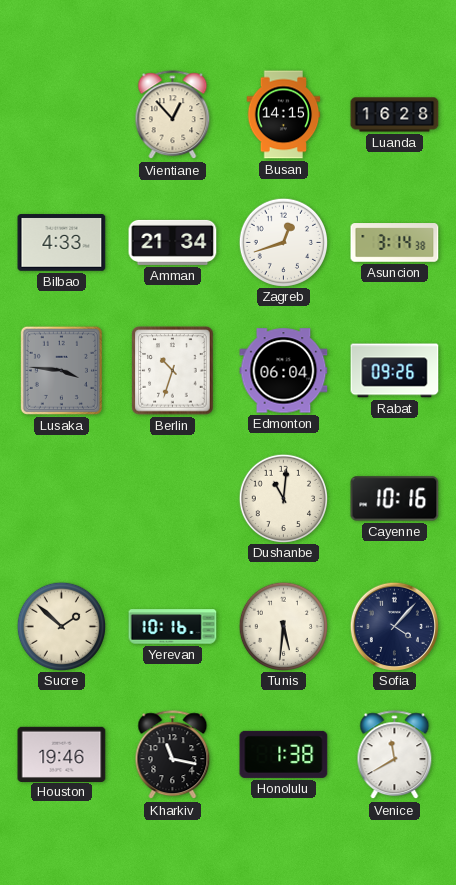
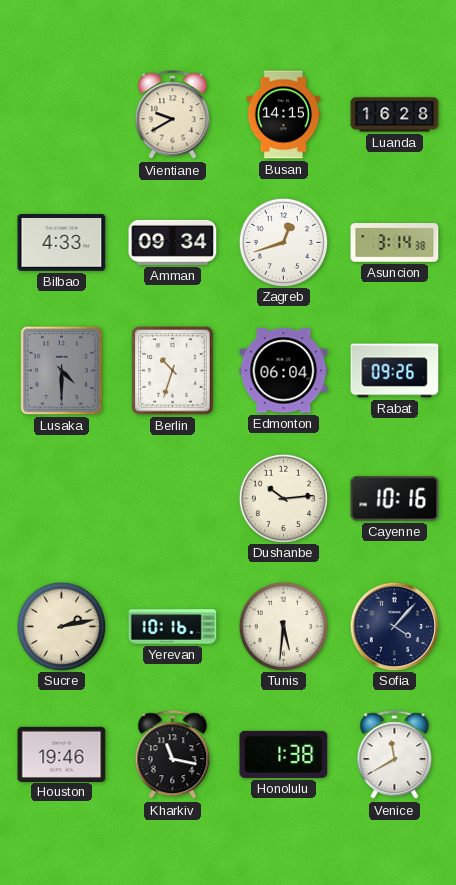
Vientiane: 12:53 -> 9:40 (173, 115)
Amman: 21:34 -> 09:34 (173, 242)
Lusaka: 3:46 -> 4:30 (61, 370)
Dushanbe: 11:01 -> 10:14 (283, 498)
Sucre: 1:52 -> 2:13 (61, 626)
